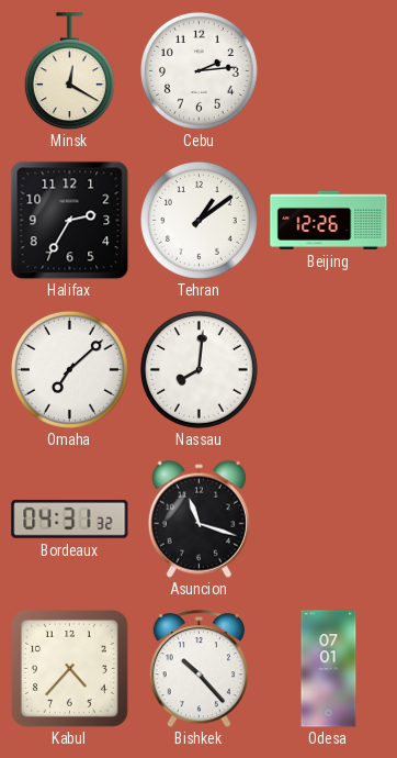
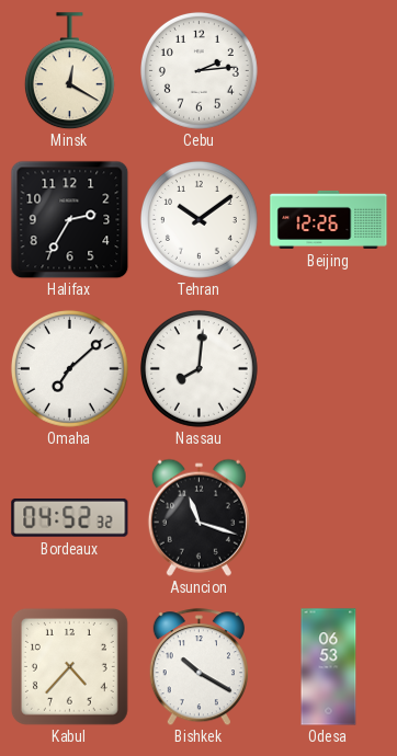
Tehran: 1:09 -> 10:09 (198, 219)
Bordeaux: 04:31 -> 04:52 (70, 517)
Bishkek: 10:23 -> 10:20 (198, 667)
Odesa: 07:01 -> 06:53 (329, 667)
